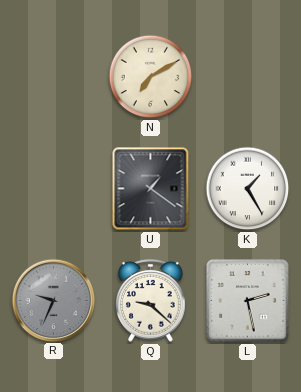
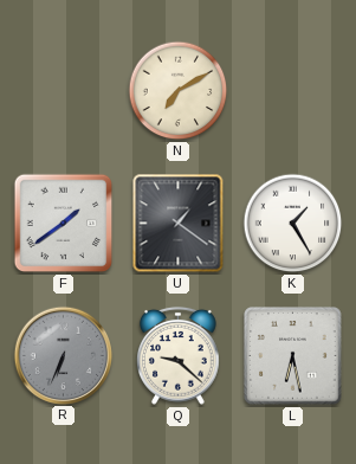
F: none -> 1:39 (64, 224)
R: 9:34 -> 6:34 (63, 355)
L: 2:28 -> 6:28 (293, 356)
